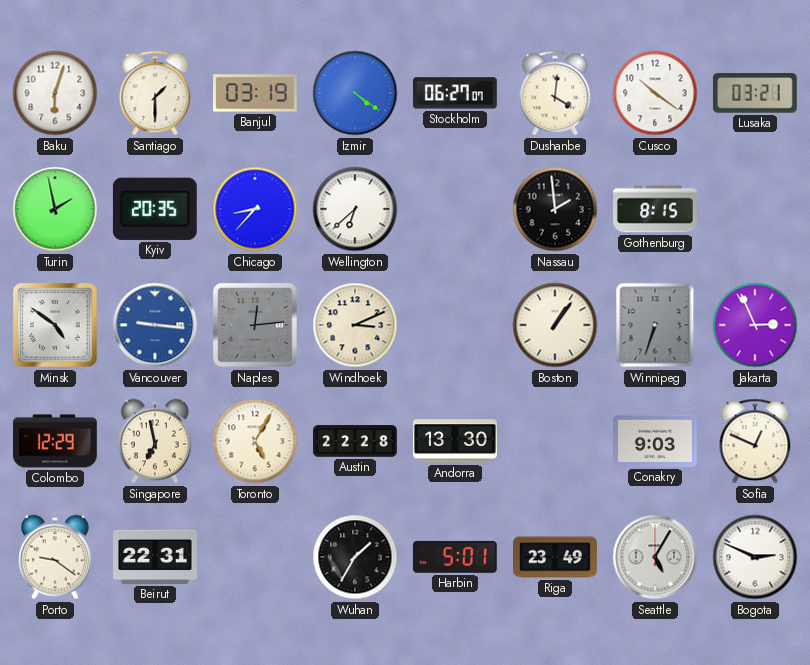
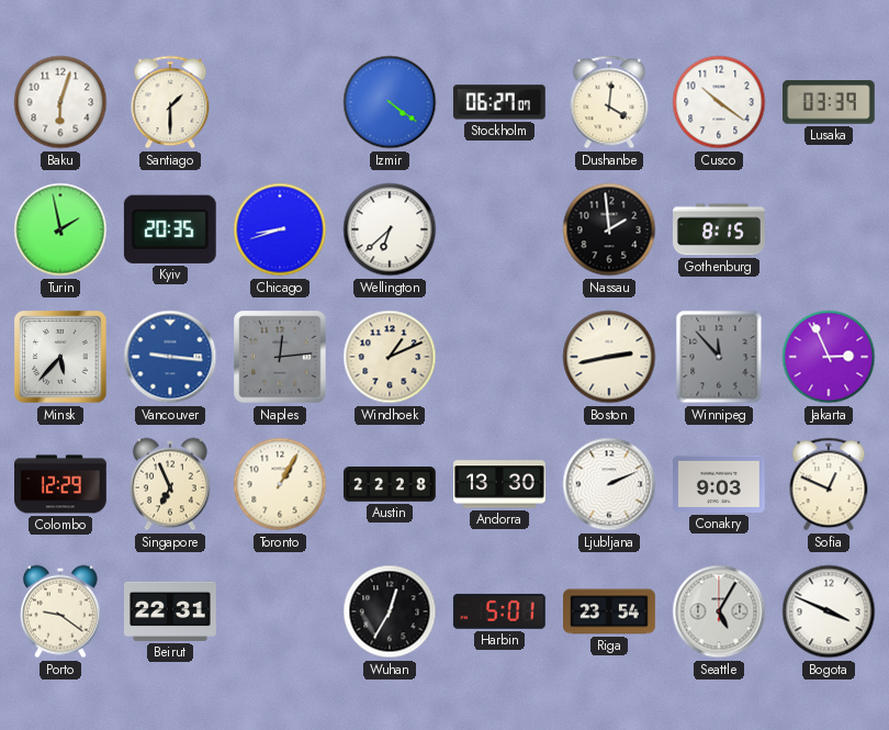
Banjul: 03:19 -> none (256, 93)
Lusaka: 03:21 -> 03:39 (829, 102)
Chicago: 8:37 -> 8:42 (280, 229)
Minsk: 4:51 -> 5:37 (60, 357)
Windhoek: 3:11 -> 1:11 (390, 357)
Boston: 1:06 -> 2:43 (609, 357)
Winnipeg: 6:33 -> 11:53 (719, 357)
Singapore: 6:58 -> 6:56 (170, 484)
Toronto: 5:05 -> 1:05 (280, 484)
Ljubljana: none -> 2:11 (609, 484)
Wuhan: 1:35 -> 12:35 (390, 611)
Riga: 23:49 -> 23:54 (609, 611)
Bogota: 2:49 -> 3:49 (829, 611)
